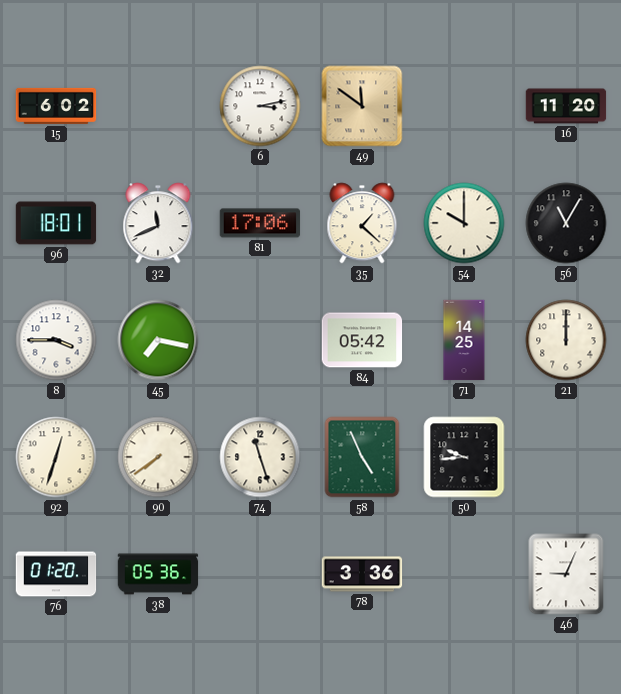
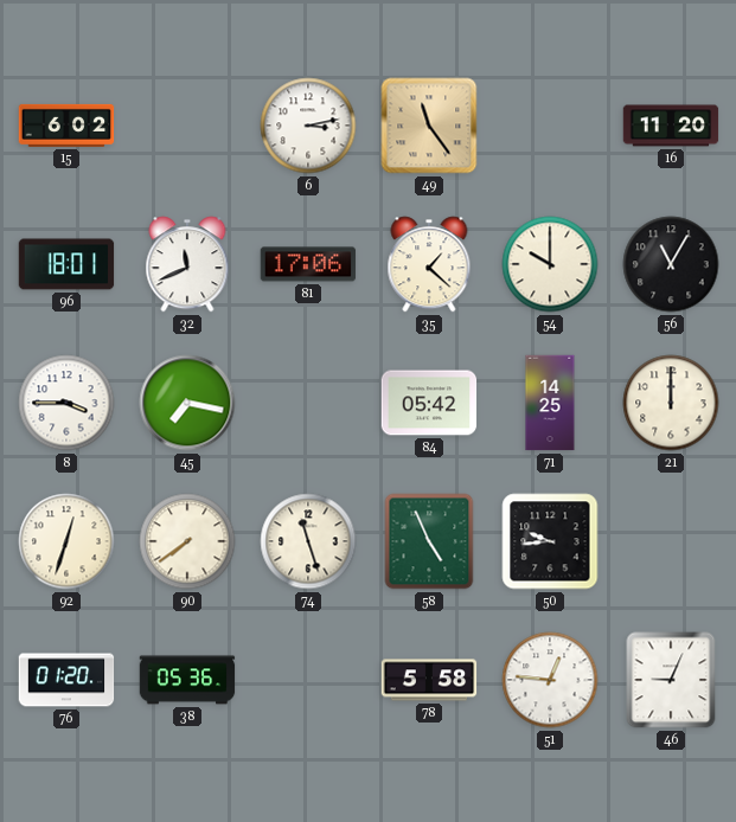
49: 11:51 -> 11:24 (429, 126)
78: 3:36 -> 5:58 (429, 680)
51: none -> 12:46 (550, 680)
